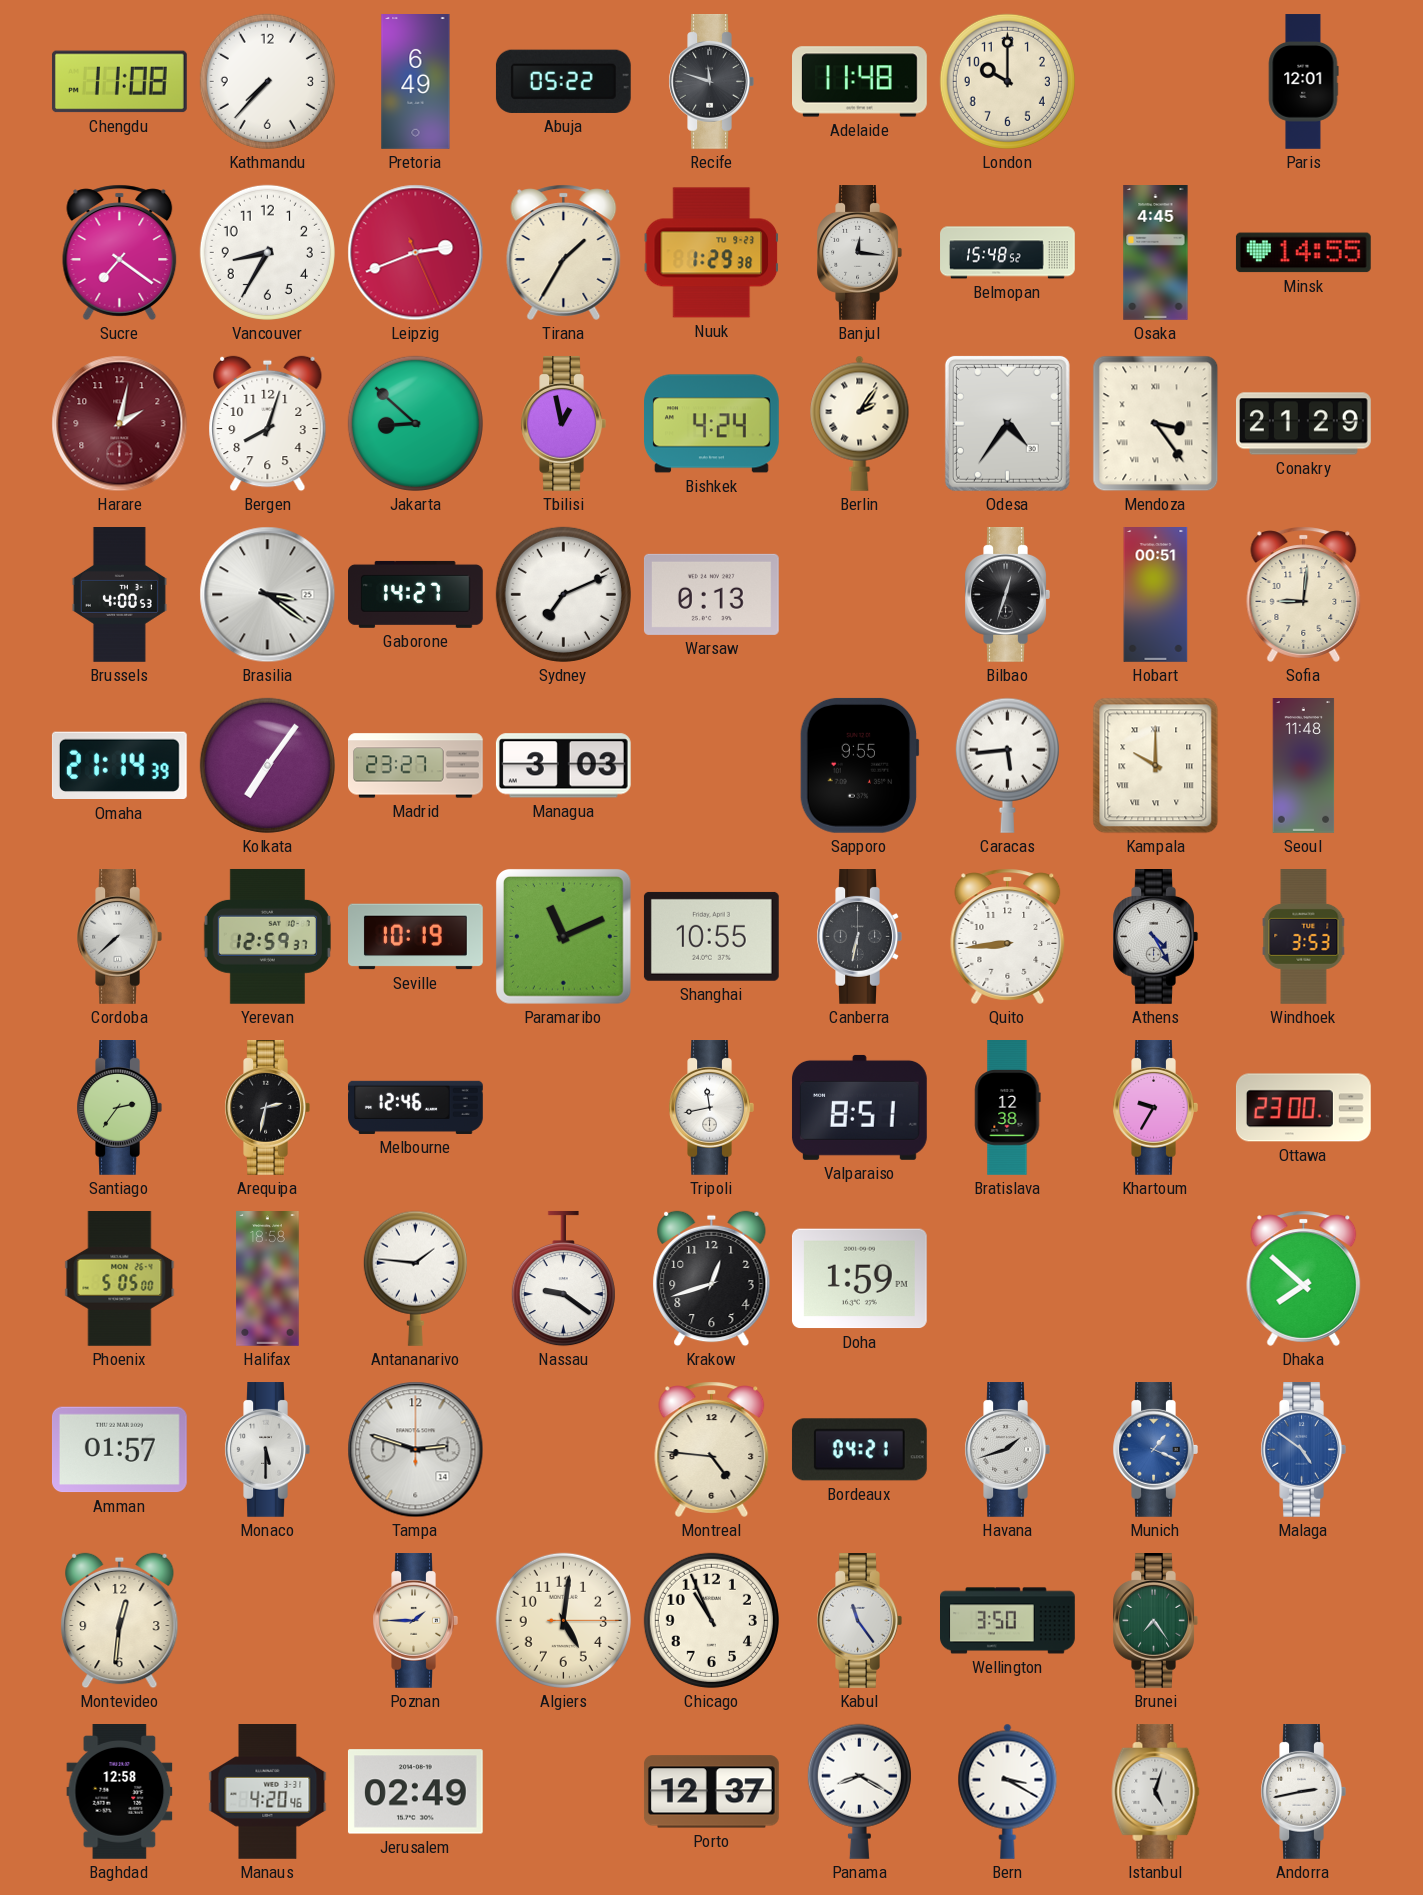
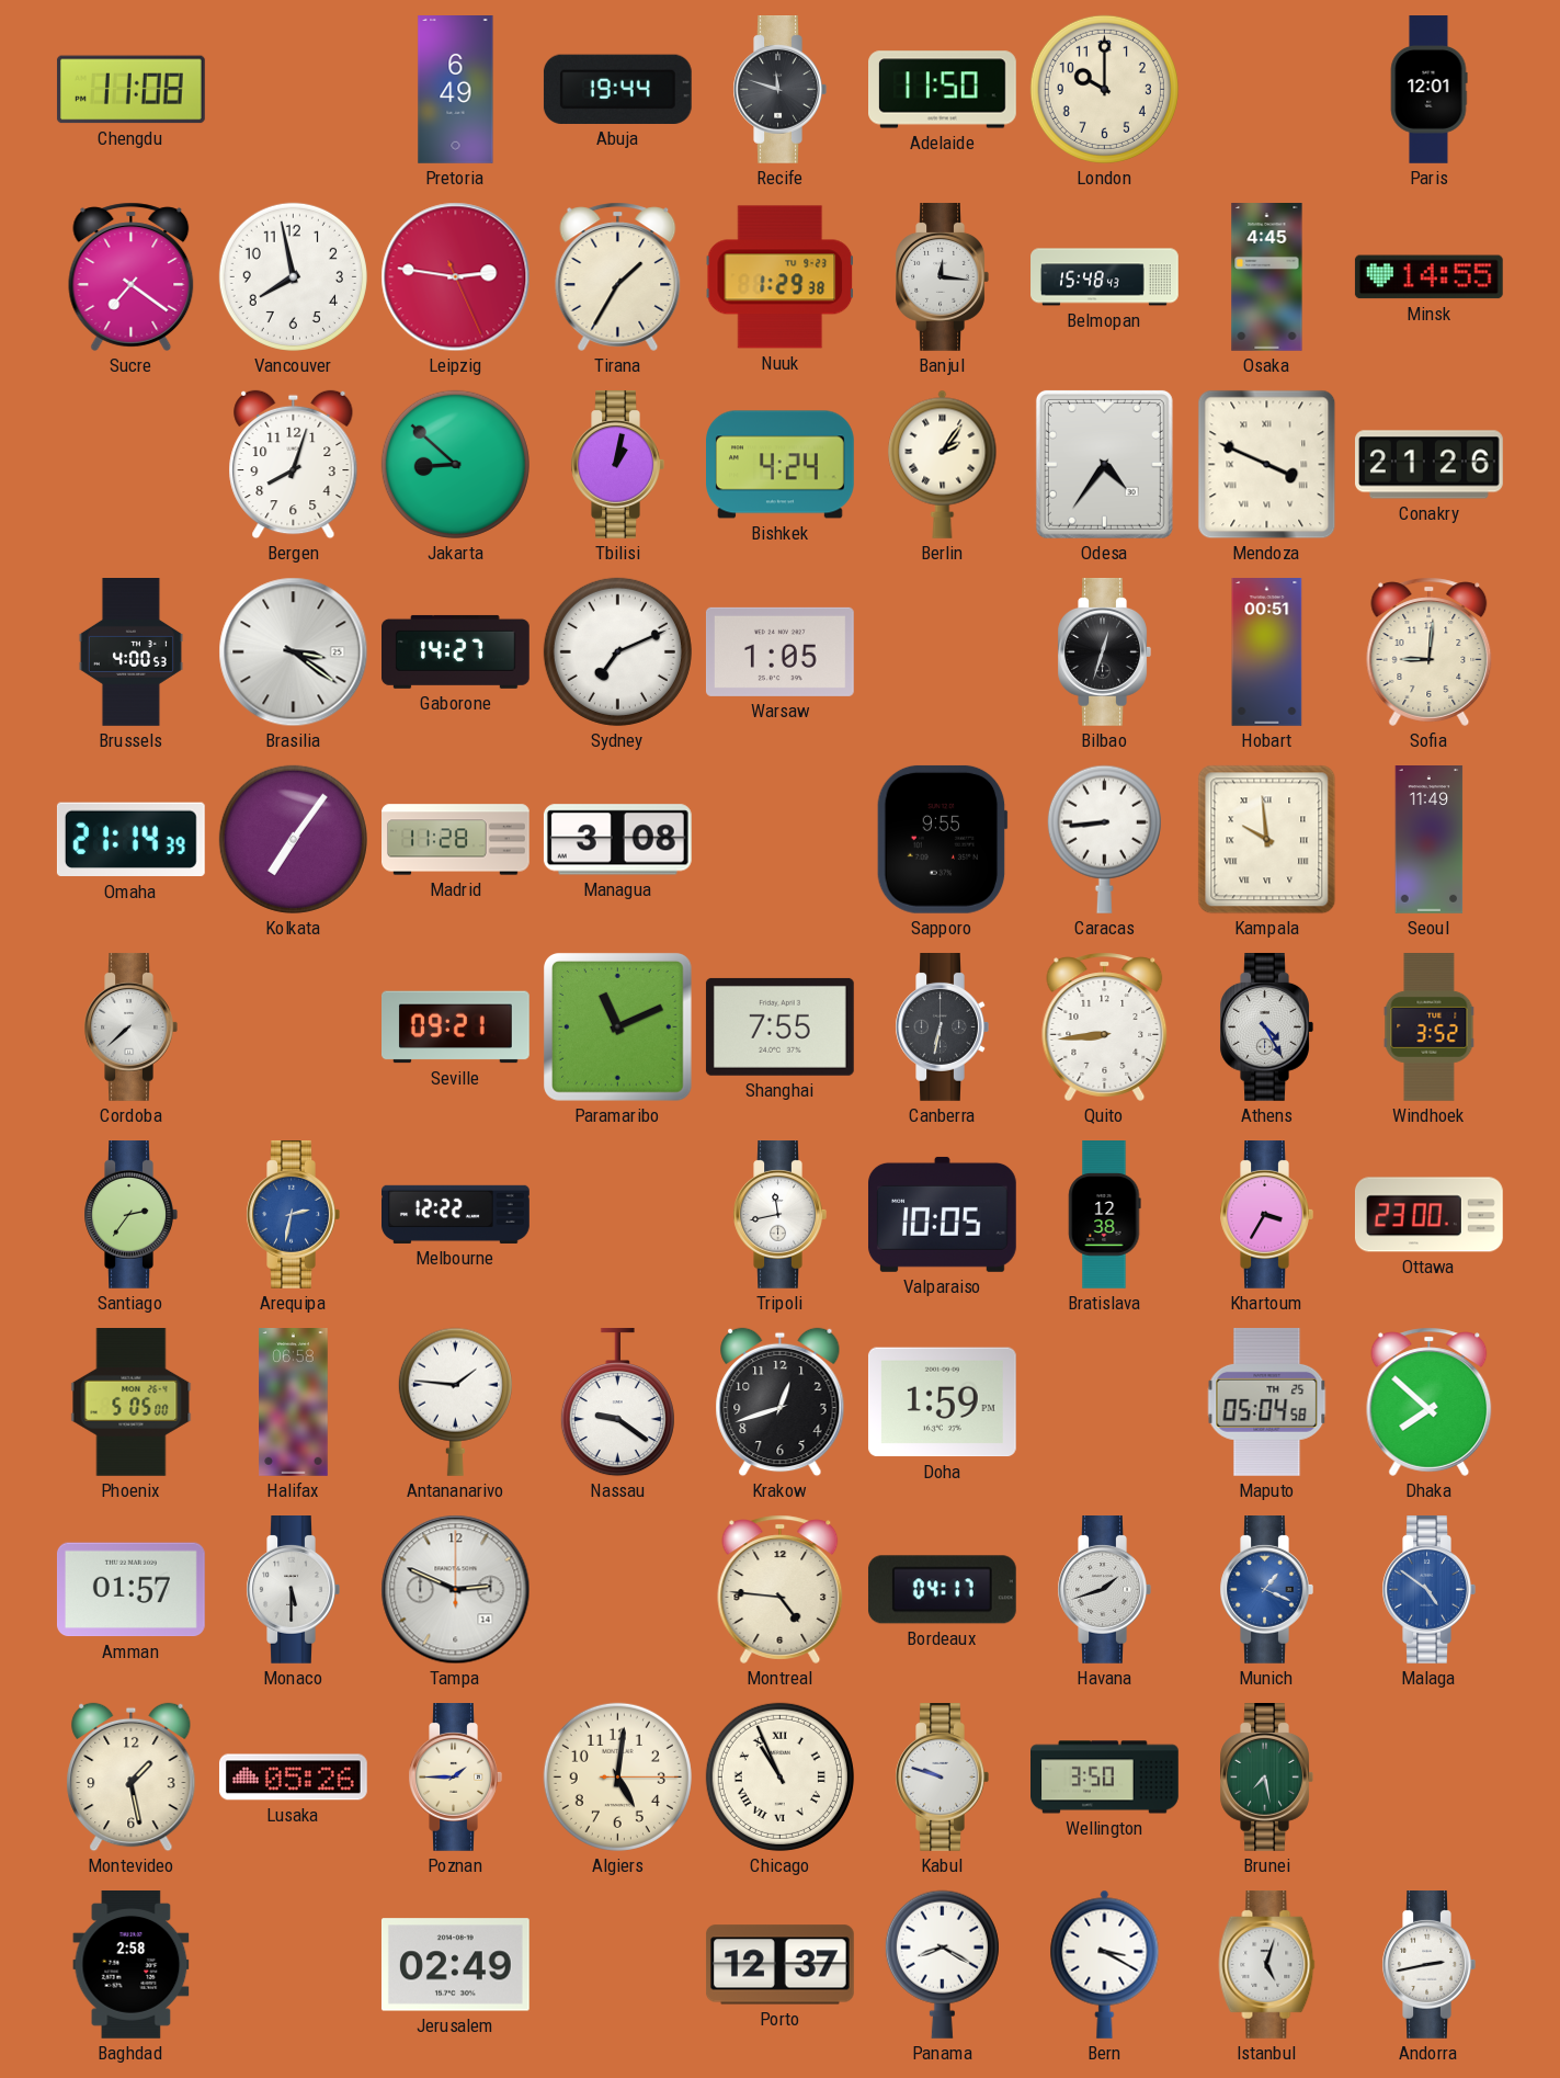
Kathmandu: 7:37 -> none (267, 81)
Abuja: 05:22 -> 19:44 (617, 89)
Adelaide: 11:48 -> 11:50 (943, 90)
Vancouver: 8:35 -> 7:58 (293, 276)
Leipzig: 2:41 -> 2:46 (456, 277)
Belmopan: 15:48:52 -> 15:48:43 (1105, 277)
Harare: 2:02 -> none (120, 424)
Tbilisi: 12:58 -> 1:02 (617, 465)
Mendoza: 3:24 -> 3:49 (1267, 465)
Conakry: 21:29 -> 21:26 (1430, 465)
Warsaw: 0:13 -> 1:05 (779, 651)
Madrid: 23:27 -> 11:28 (456, 840)
Managua: 3:03 -> 3:08 (617, 840)
Caracas: 5:44 -> 8:44 (1104, 839)
Kampala: 10:00 -> 9:59 (1267, 840)
Seoul: 11:48 -> 11:49 (1430, 840)
Yerevan: 12:59 -> none (267, 936)
Seville: 10:19 -> 09:21 (456, 1027)
Shanghai: 10:55 -> 7:55 (779, 1026)
Windhoek: 3:53 -> 3:52 (1430, 1027)
Arequipa dial: black -> blue (293, 1215)
Melbourne: 12:46 -> 12:22 (456, 1214)
Valparaiso: 8:51 -> 10:05 (943, 1214)
Khartoum: 9:35 -> 3:35 (1266, 1215)
Halifax: 18:58 -> 06:58 (294, 1403)
Maputo: none -> 05:04 (1267, 1401)
Tampa: 2:48 -> 2:49 (456, 1590)
Bordeaux: 04:21 -> 04:17 (942, 1590)
Montevideo: 12:31 -> 1:28 (132, 1778)
Lusaka: none -> 05:26 (294, 1778)
Chicago numerals: Arabic -> Roman (779, 1776)
Kabul: 11:24 -> 9:48 (942, 1778)
Brunei: 7:24 -> 7:28 (1266, 1778)
Baghdad: 12:58 -> 2:58 (132, 1965)
Manaus: 4:20 -> none (268, 1792)
